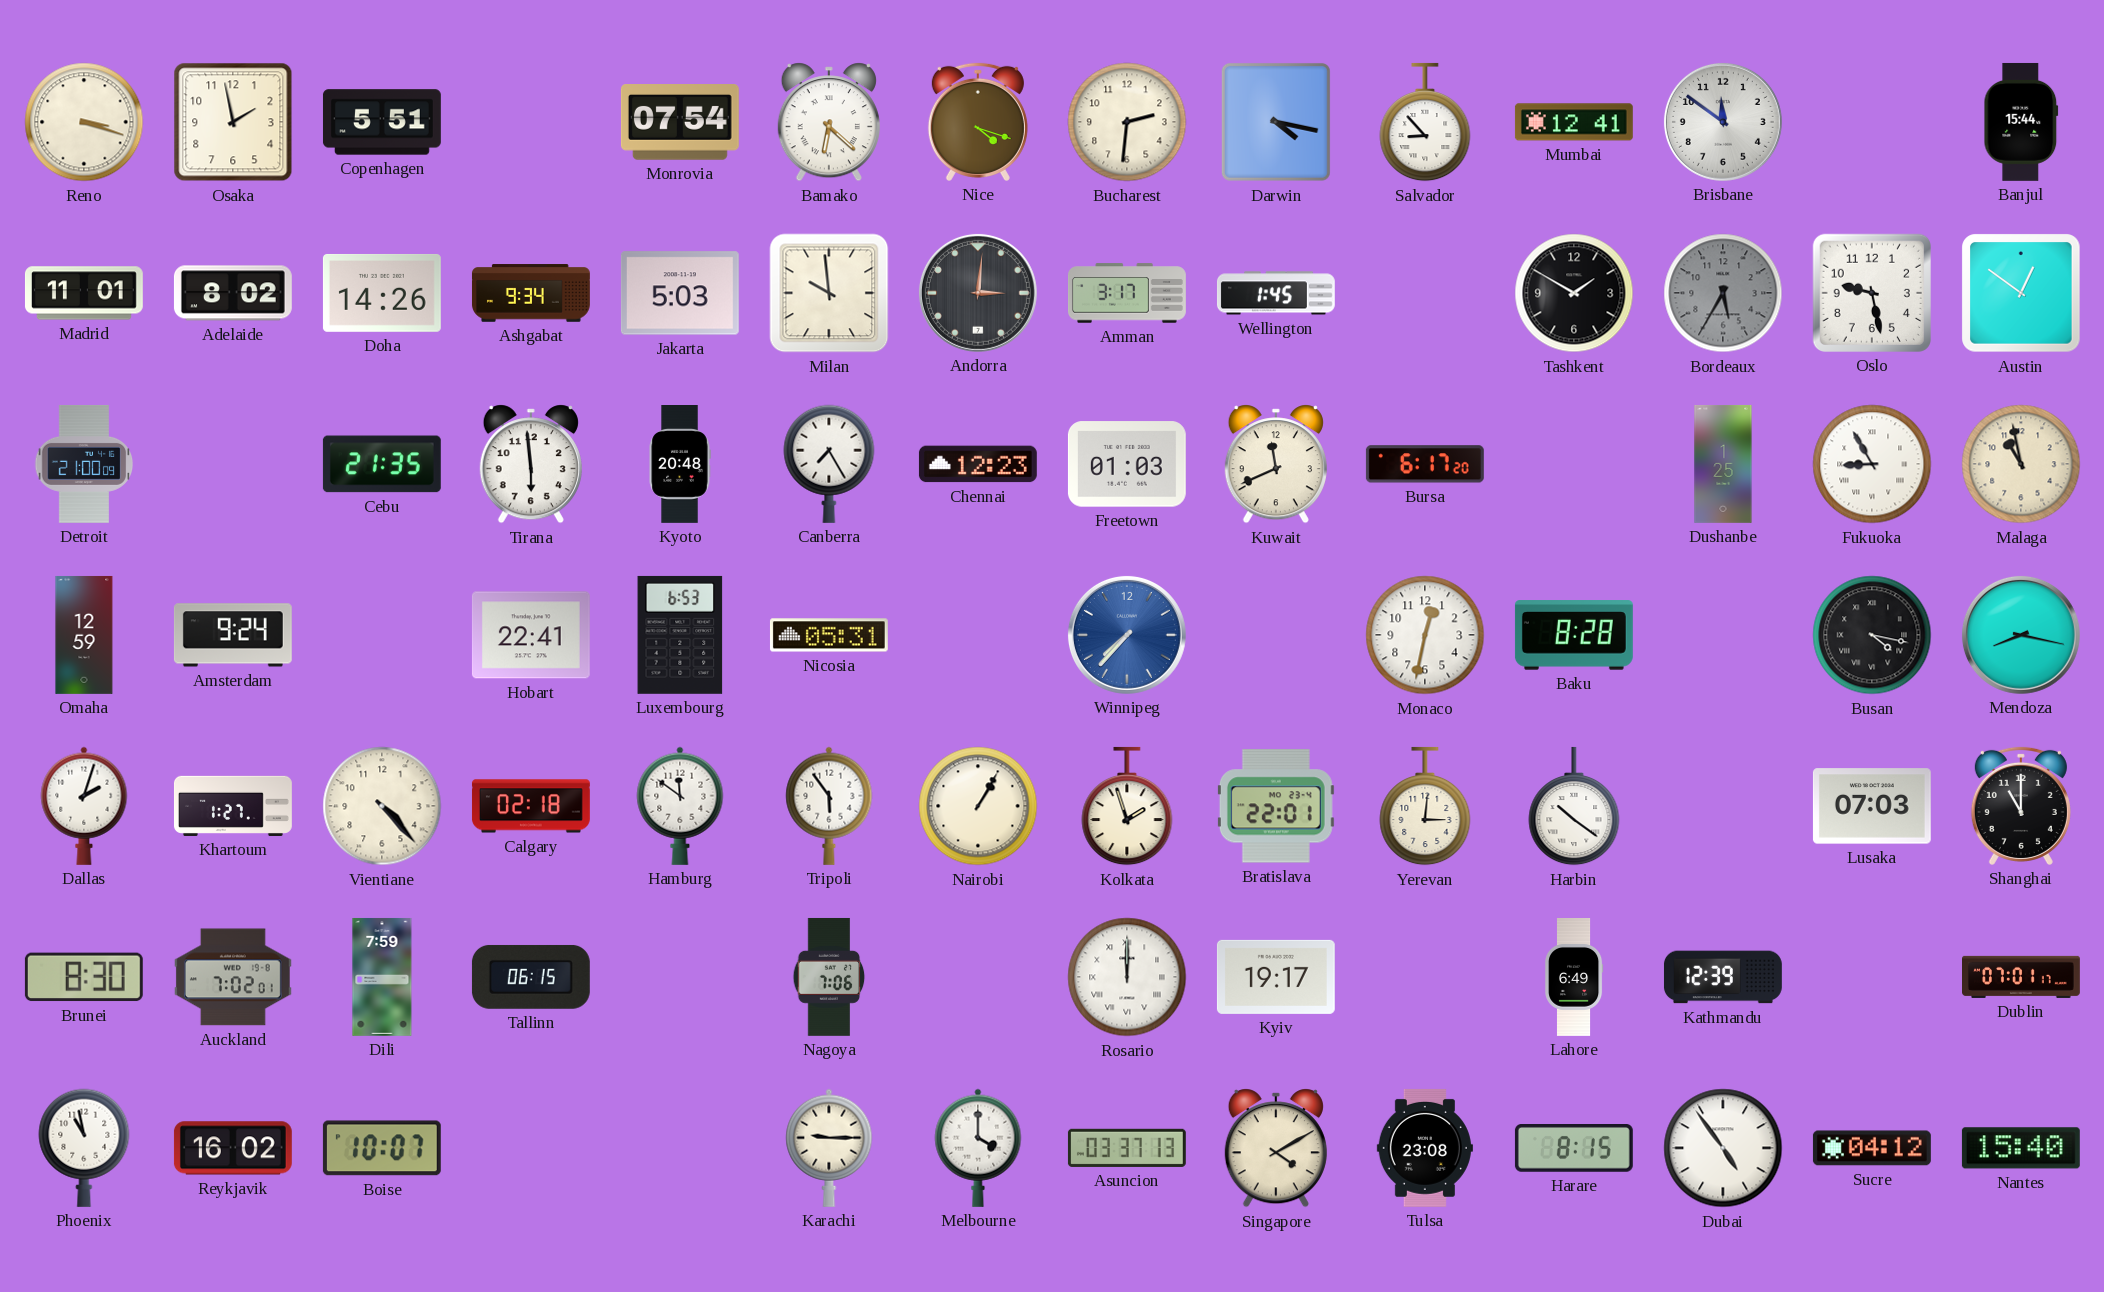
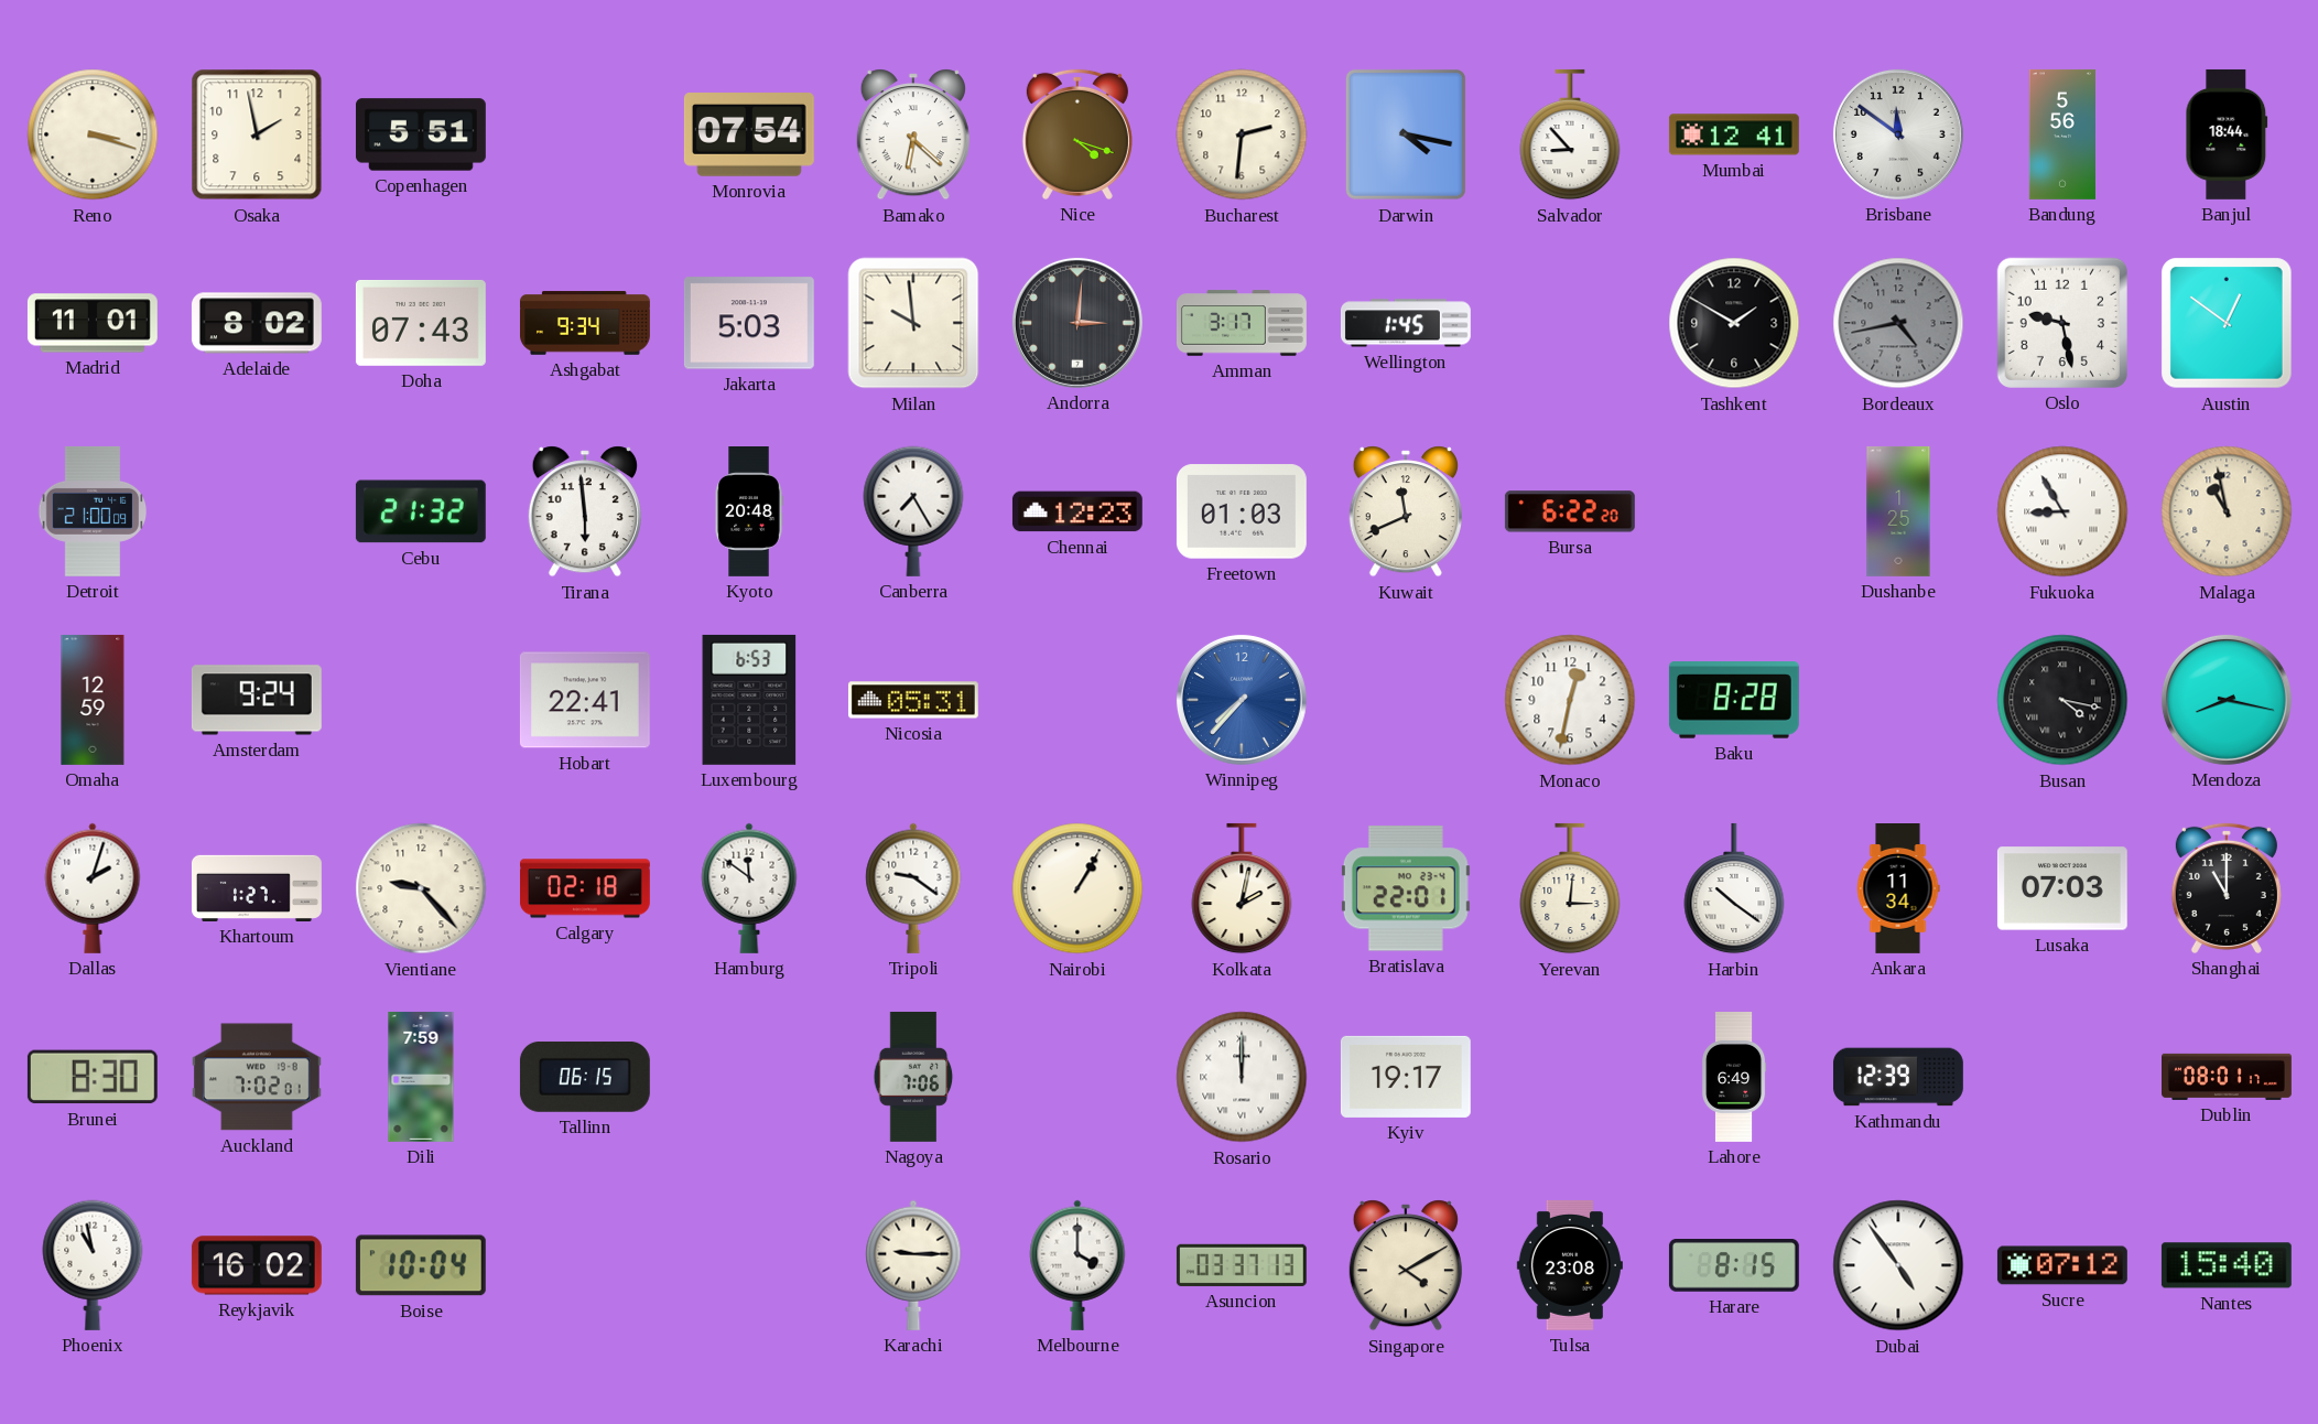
Bandung: none -> 5:56 (2062, 134)
Banjul: 15:44 -> 18:44 (2227, 134)
Doha: 14:26 -> 07:43 (421, 323)
Bordeaux: 5:35 -> 4:43 (1898, 323)
Cebu: 21:35 -> 21:32 (421, 511)
Bursa: 6:17 -> 6:22 (1570, 511)
Vientiane: 4:23 -> 9:23 (421, 888)
Tripoli: 5:54 -> 9:21 (913, 888)
Kolkata: 1:57 -> 2:02 (1242, 888)
Ankara: none -> 11:34 (1898, 889)
Dublin: 07:01 -> 08:01 (2228, 1077)
Boise: 10:07 -> 10:04 (421, 1265)
Sucre: 04:12 -> 07:12 (2062, 1265)
